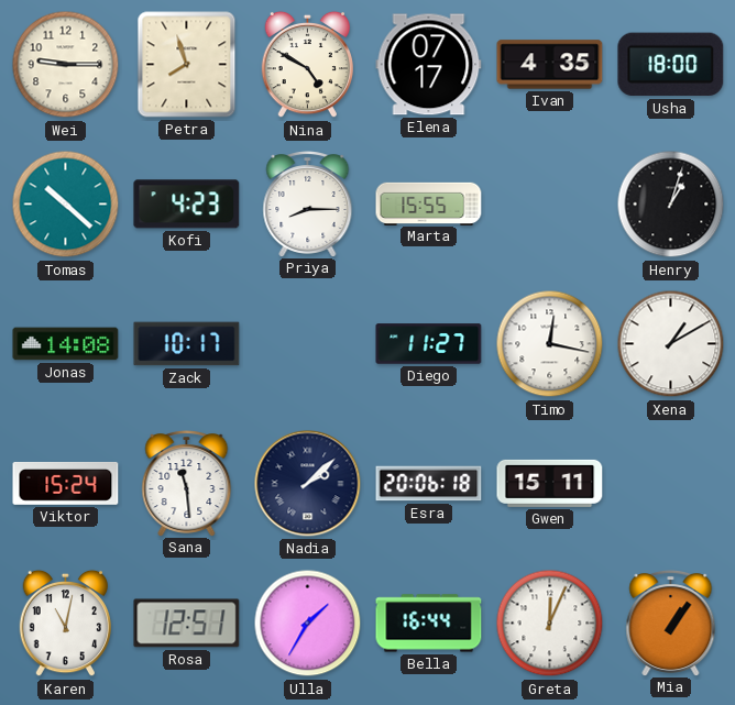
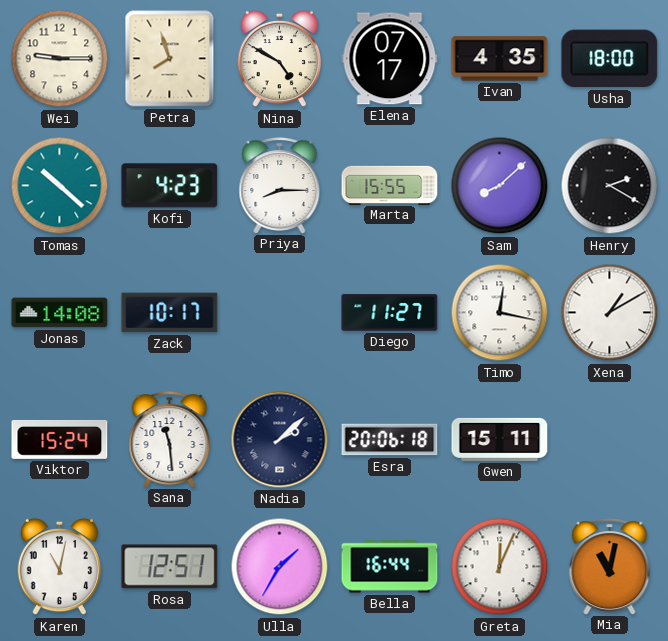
Sam: none -> 8:08 (500, 186)
Henry: 1:03 -> 2:20 (610, 186)
Mia: 1:06 -> 11:02 (610, 567)
